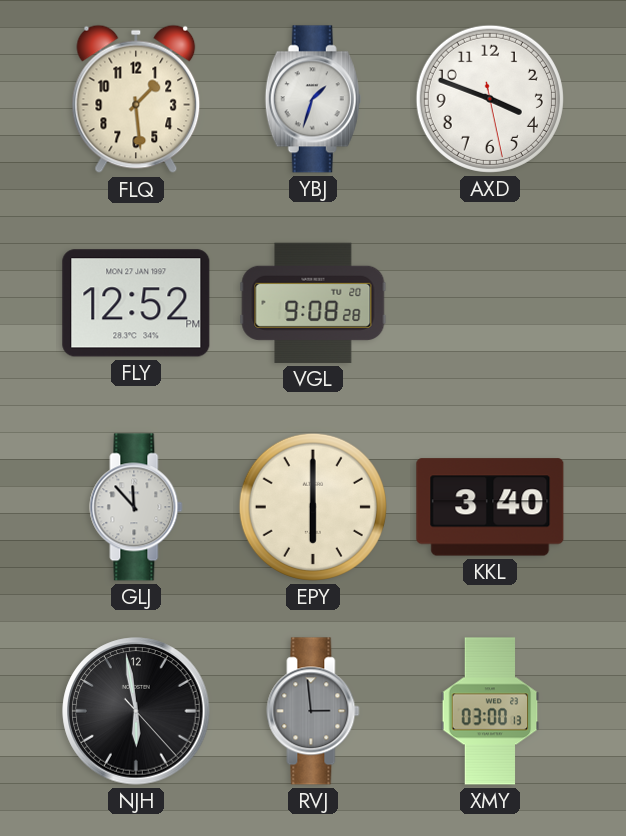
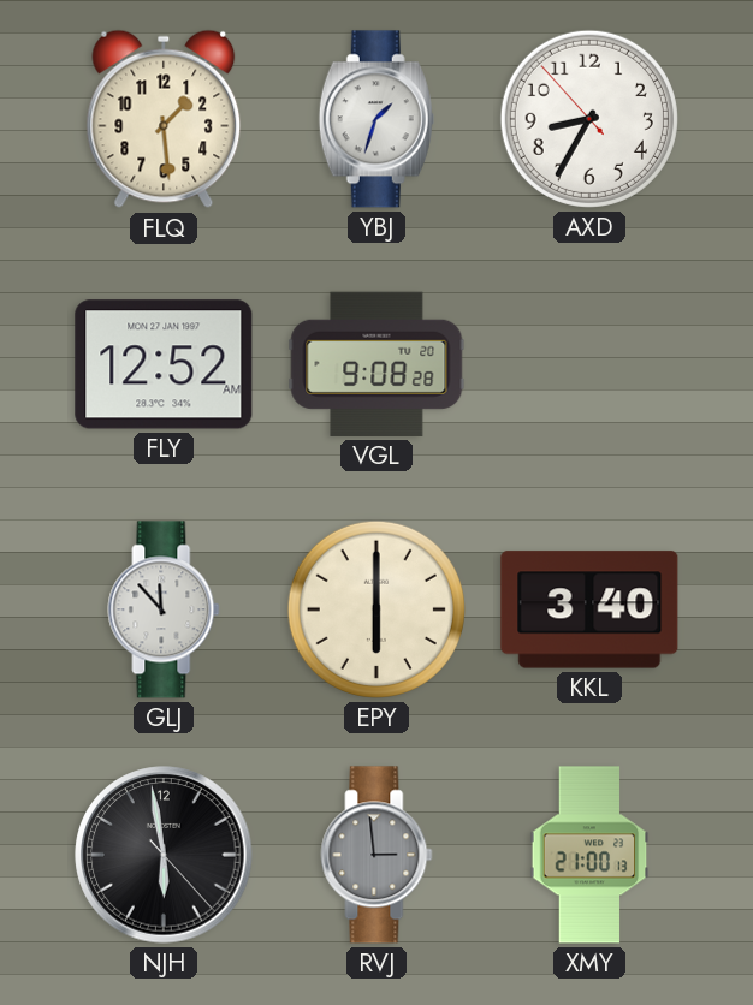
AXD: 3:48 -> 8:34 (589, 119)
FLY: 12:52 PM -> 12:52 AM (164, 364)
XMY: 03:00 -> 21:00 (589, 855)
